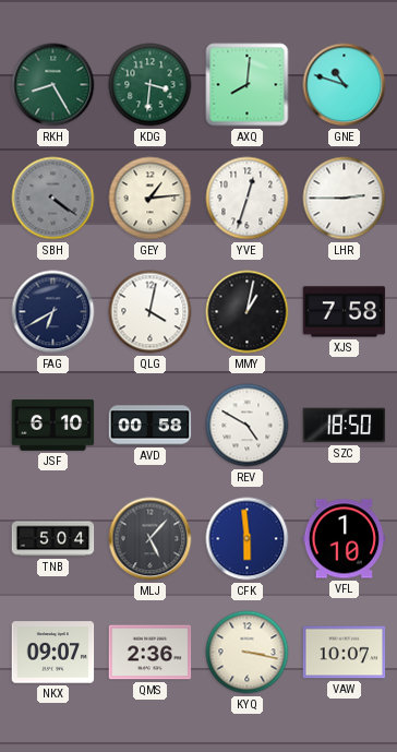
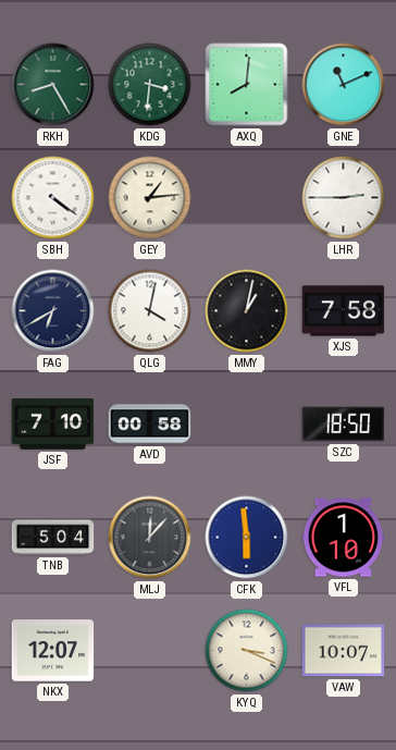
GNE: 10:48 -> 11:11 (344, 85)
SBH dial: grey -> white (53, 198)
YVE: 12:33 -> none (248, 199)
JSF: 6:10 -> 7:10 (53, 425)
REV: 4:50 -> none (248, 426)
MLJ: 5:07 -> 12:07 (150, 538)
NKX: 09:07 -> 12:07 (53, 651)
QMS: 2:36 -> none (151, 653)
KYQ: 3:17 -> 3:19 (247, 651)
